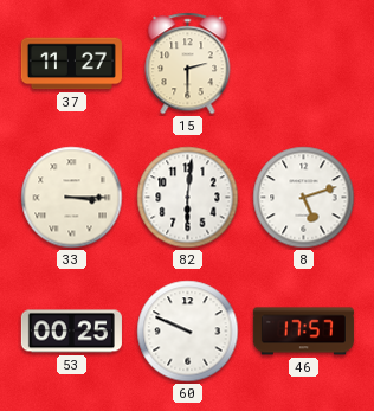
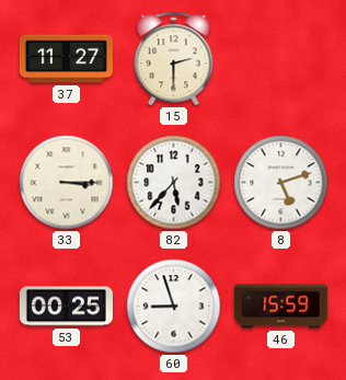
82: 6:01 -> 5:37 (174, 183)
60: 9:49 -> 8:57 (174, 307)
46: 17:57 -> 15:59 (280, 307)
